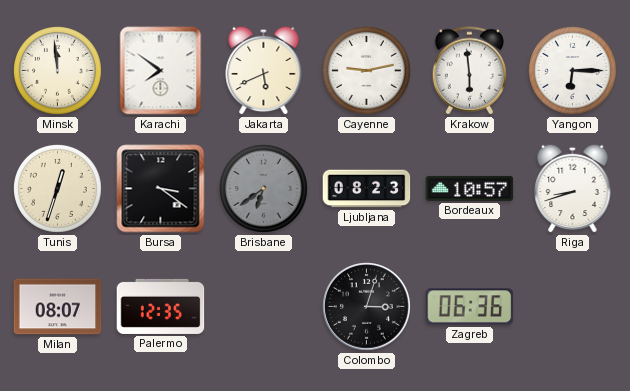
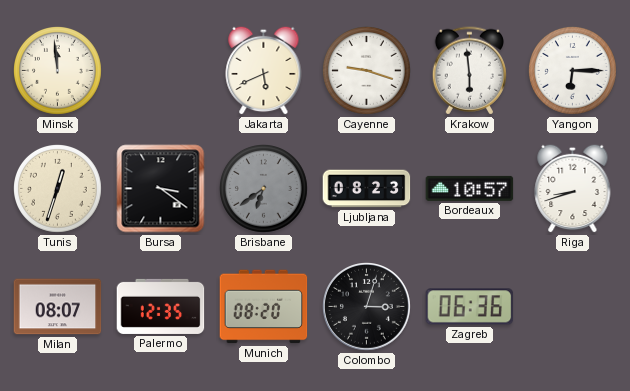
Karachi: 7:51 -> none (161, 71)
Cayenne: 9:13 -> 9:18 (367, 71)
Munich: none -> 08:20 (264, 307)
